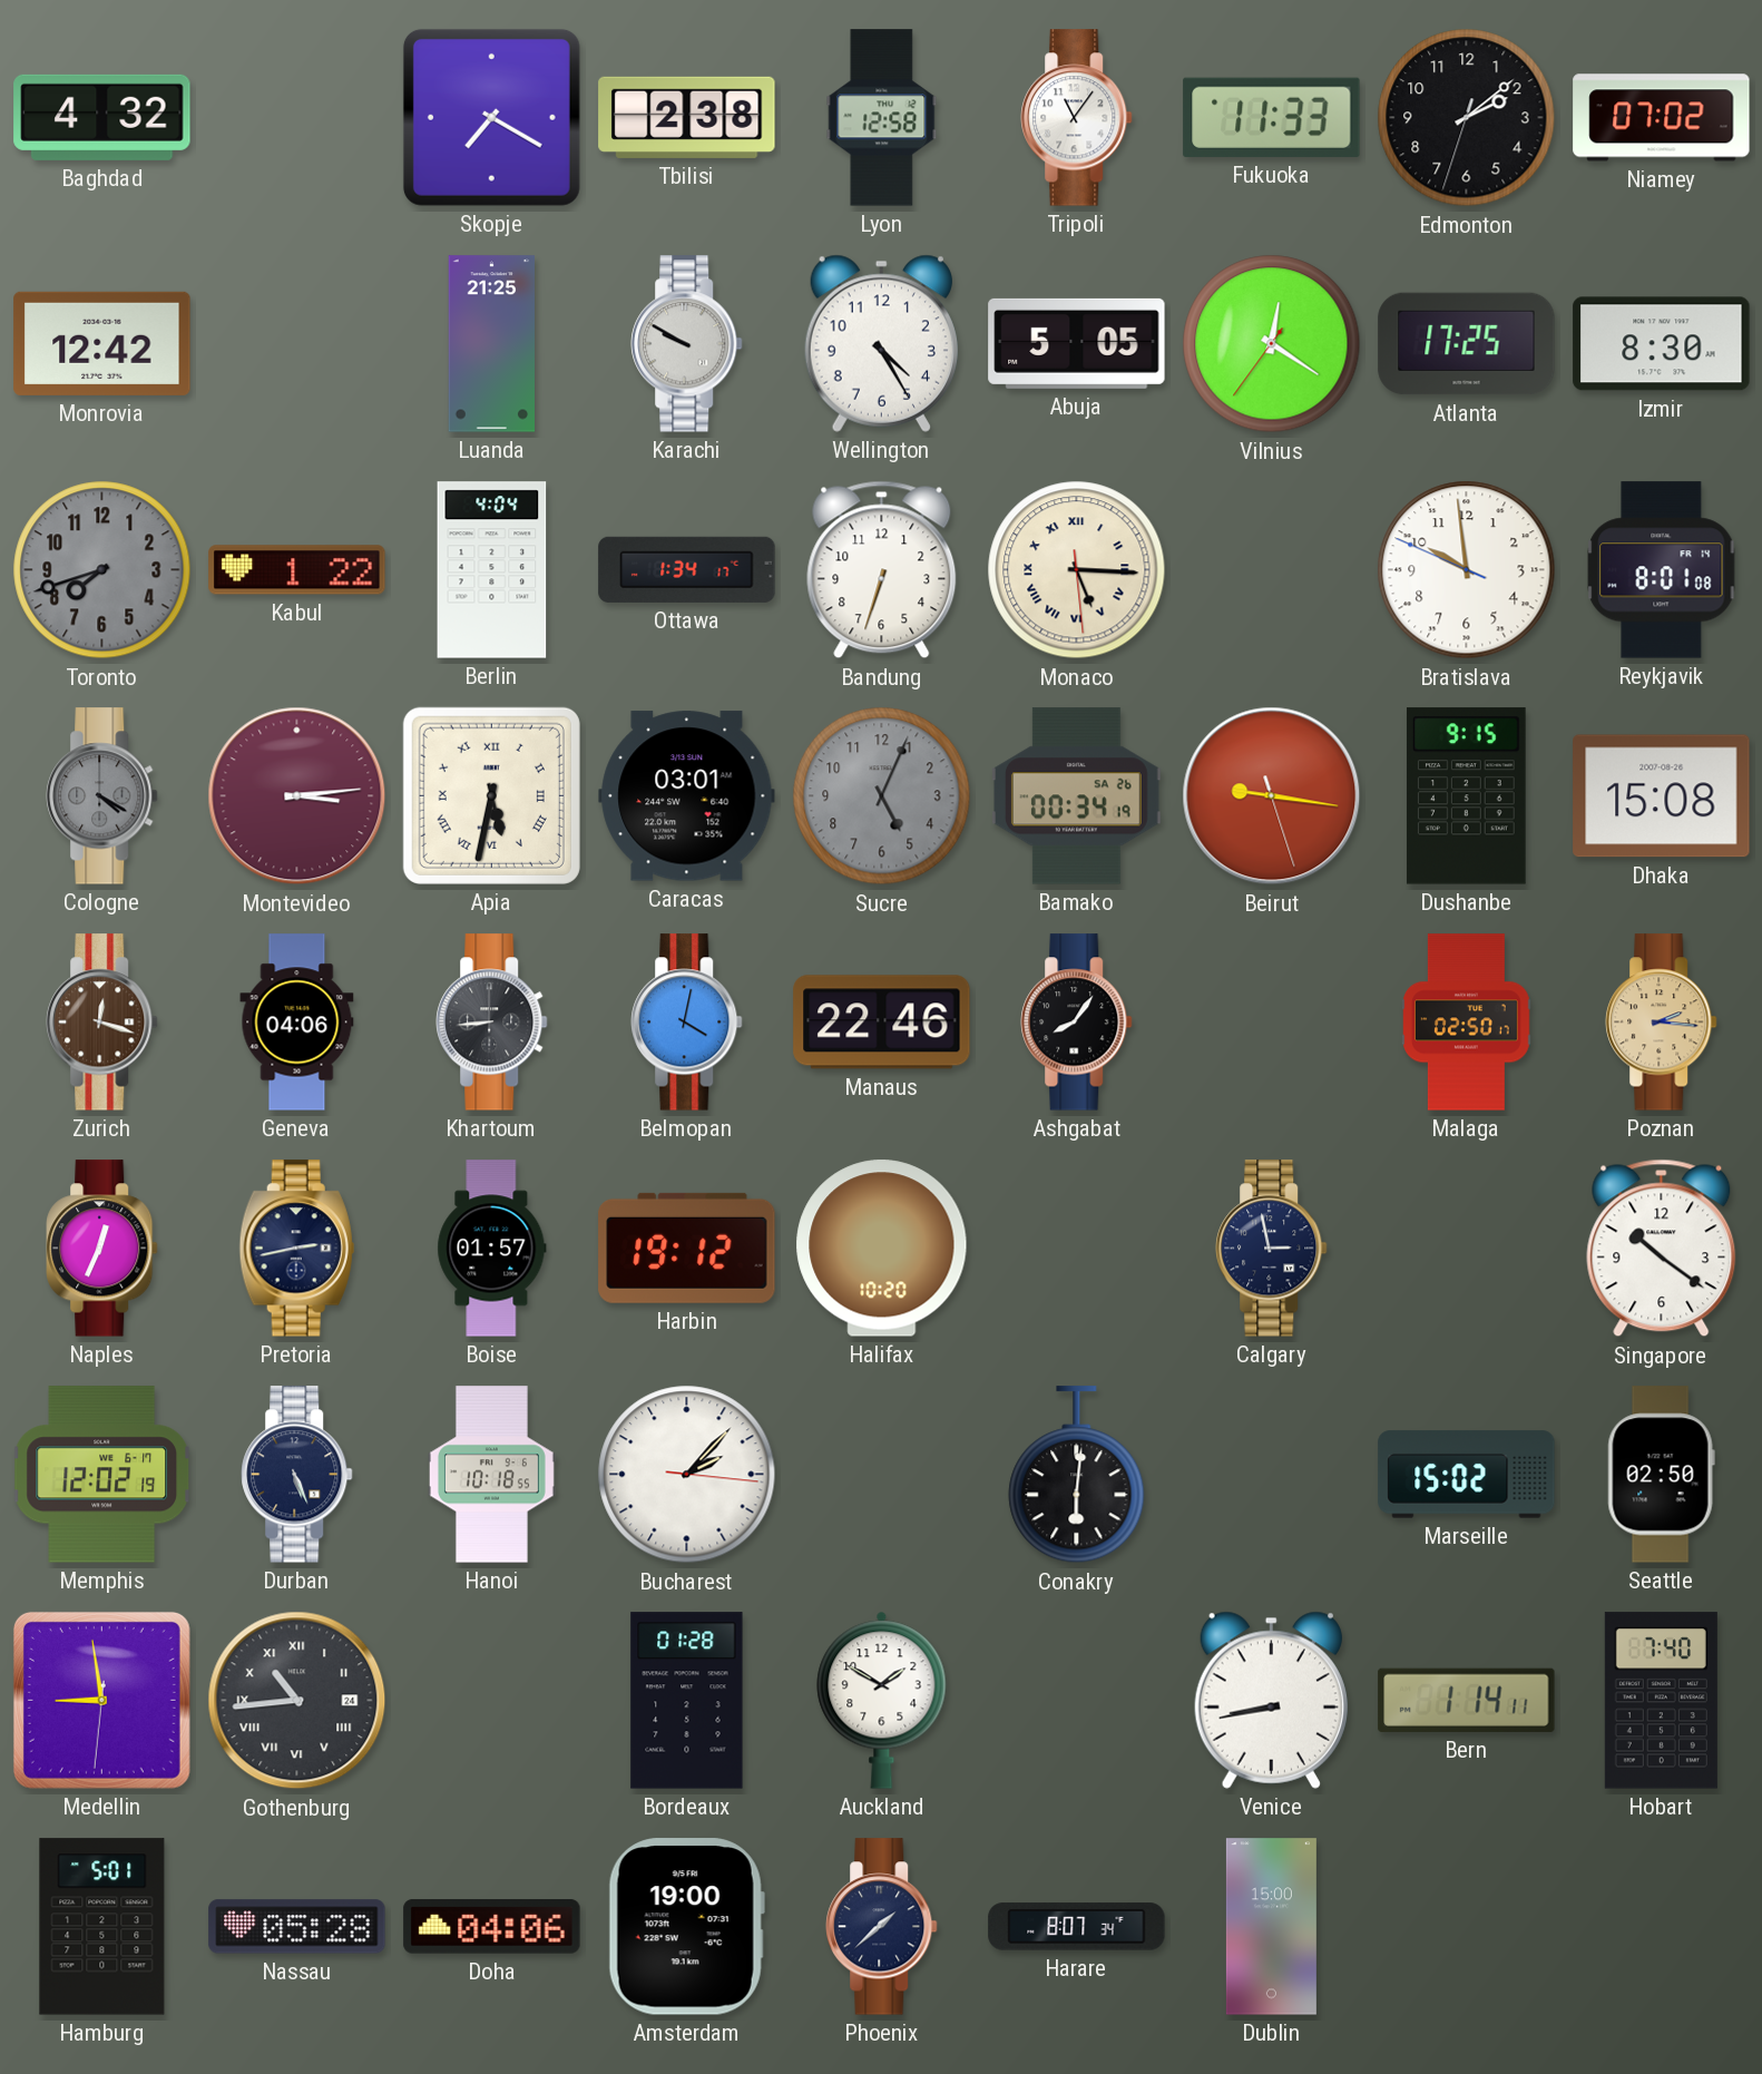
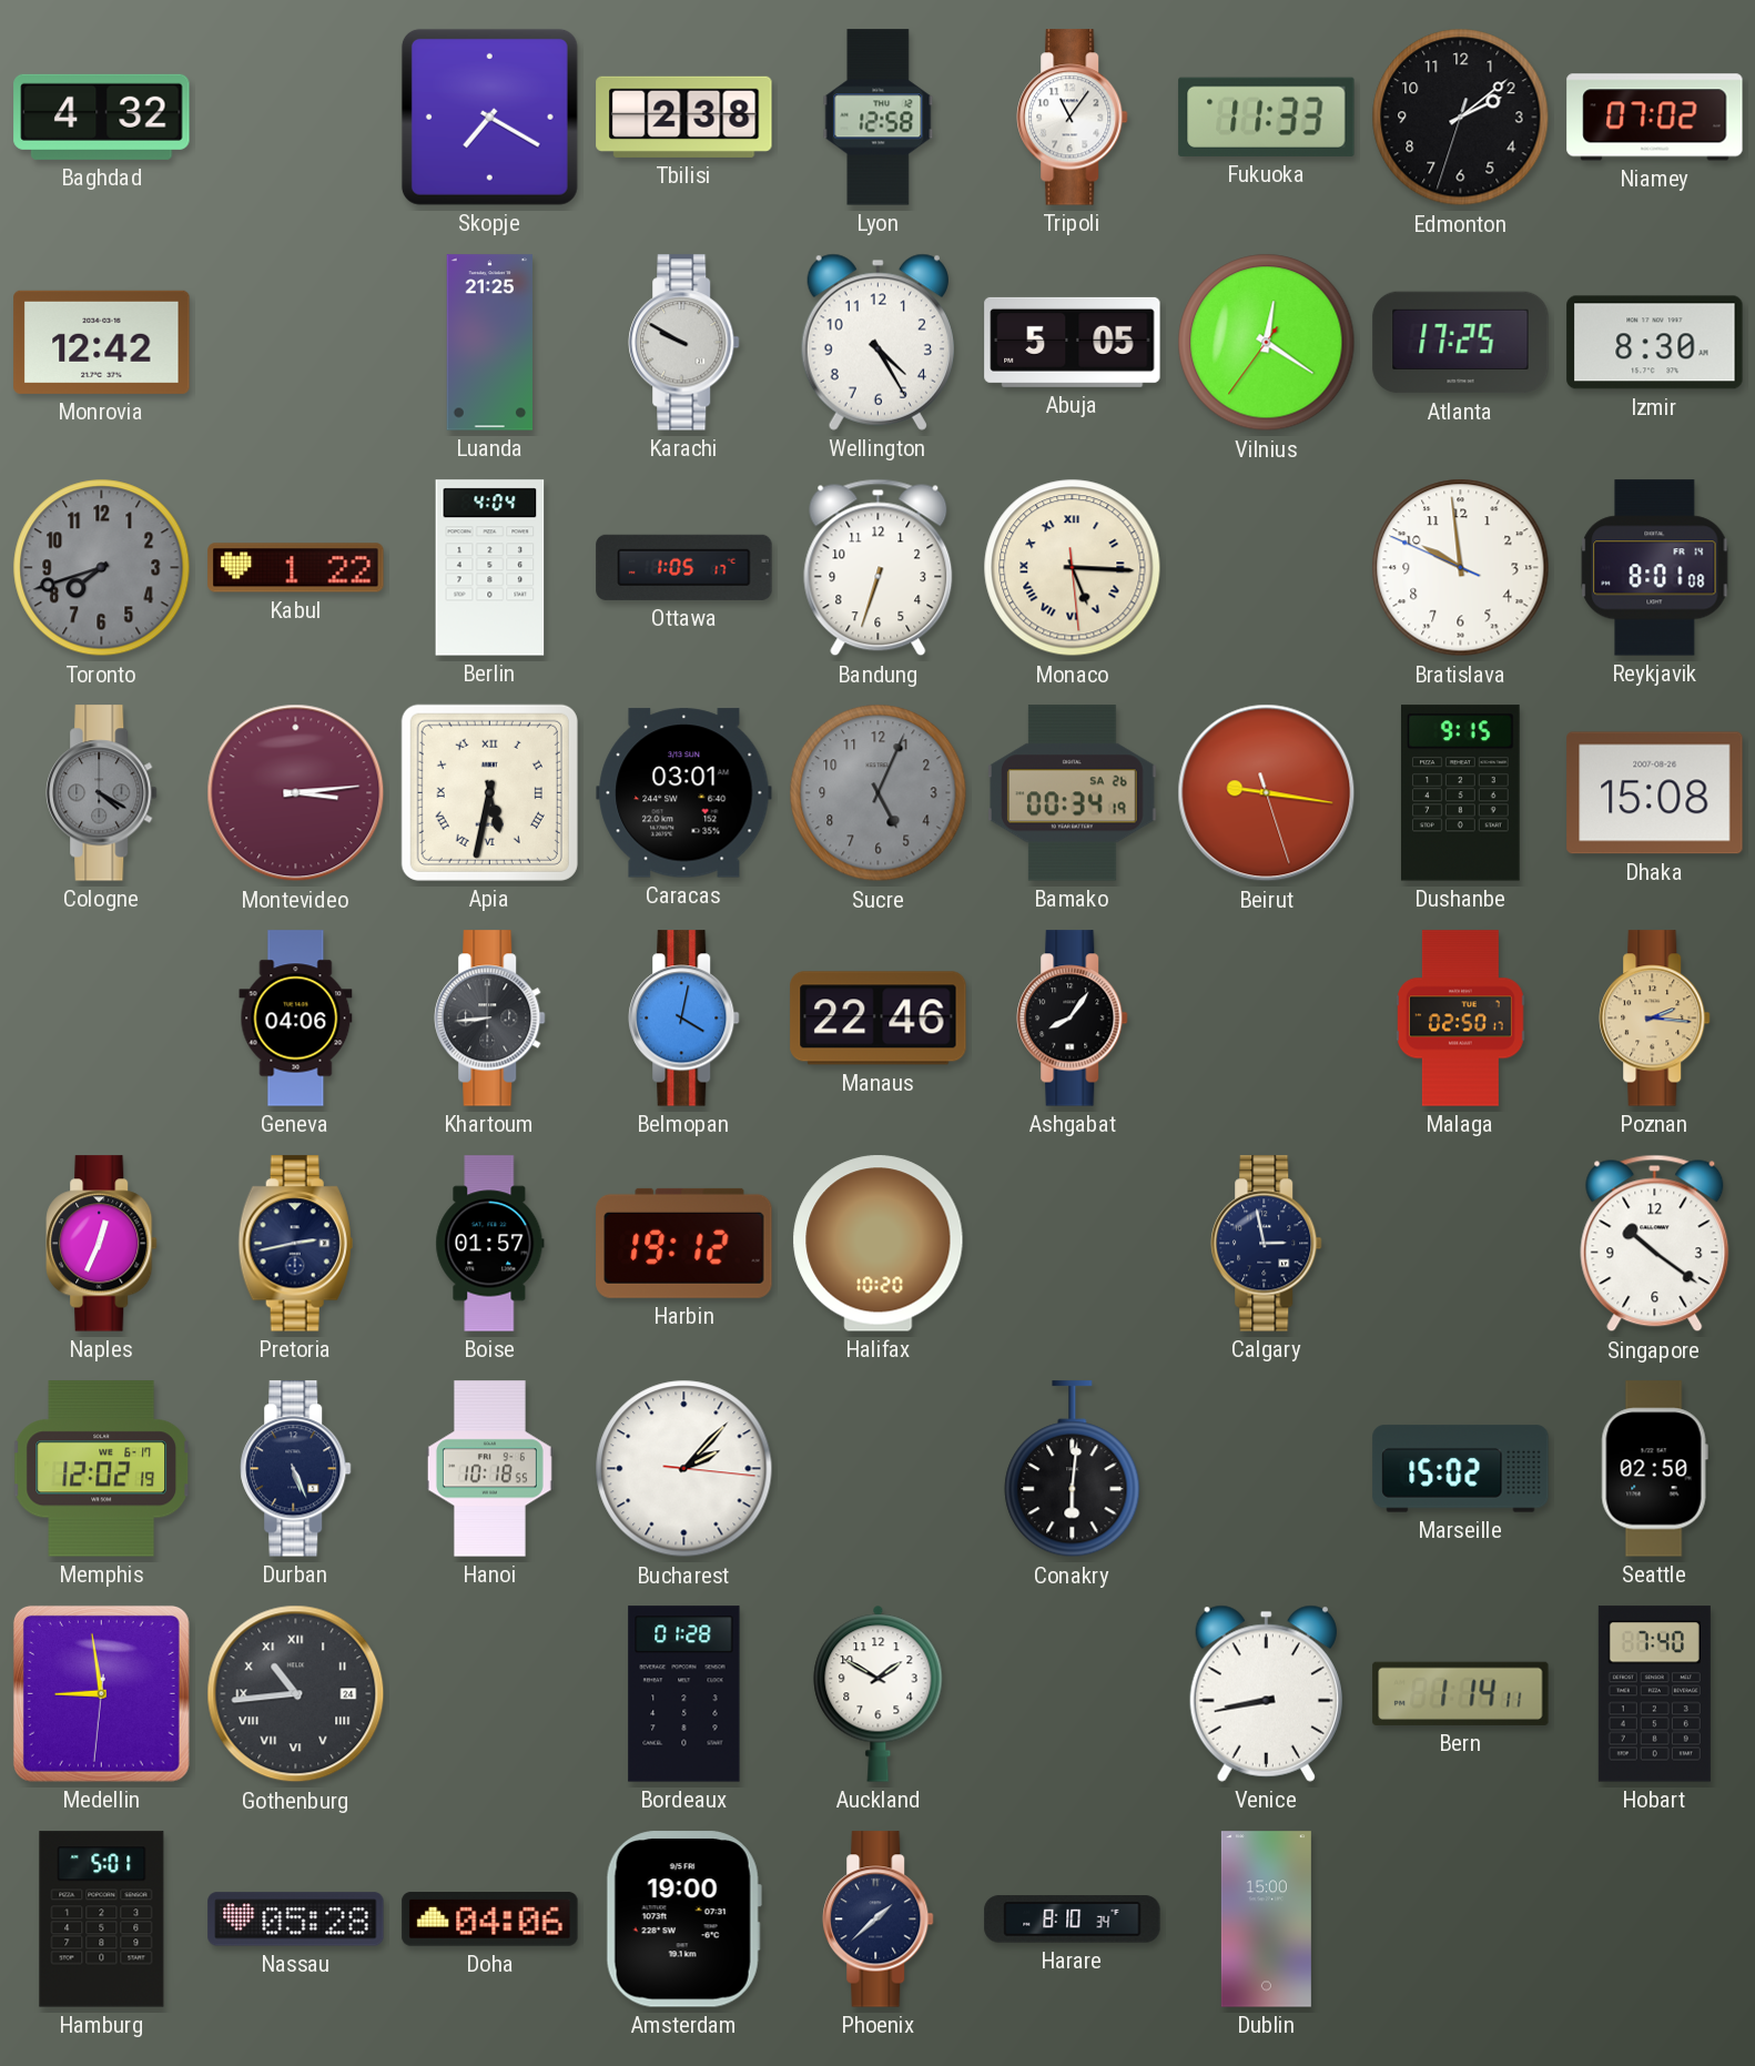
Ottawa: 1:34 -> 1:05 (684, 567)
Zurich: 12:18 -> none (102, 1023)
Harare: 8:07 -> 8:10 (1073, 1920)
